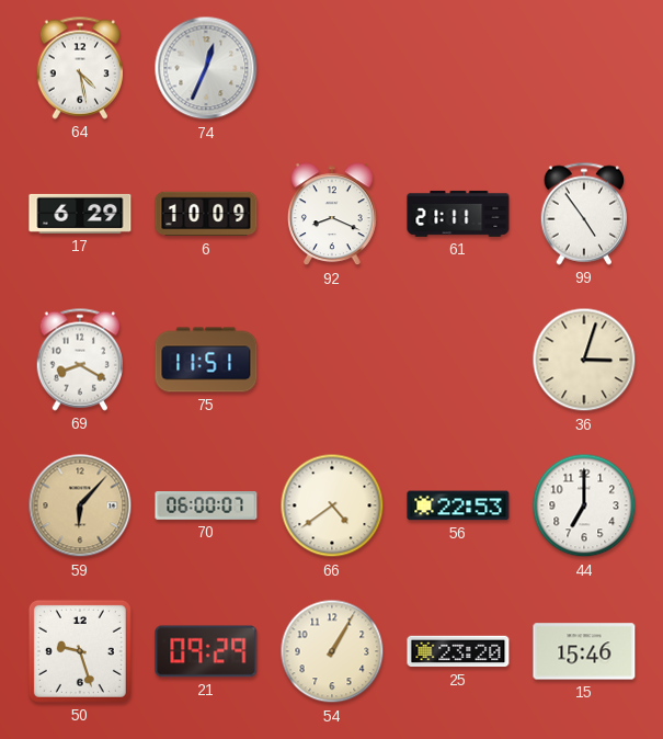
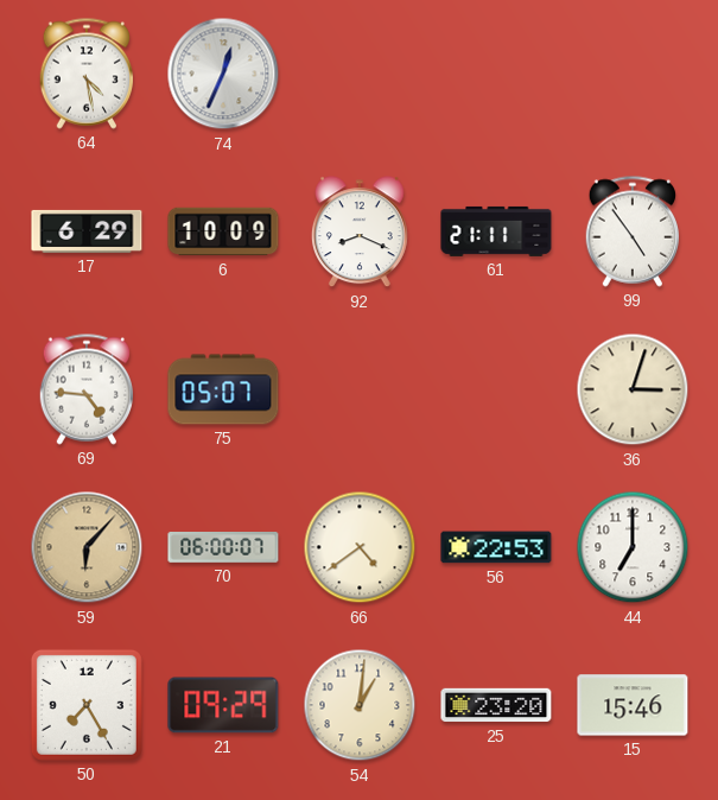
69: 8:20 -> 4:46 (85, 389)
75: 11:51 -> 05:07 (223, 389)
50: 9:27 -> 7:25 (87, 705)
54: 1:05 -> 1:01 (360, 705)
